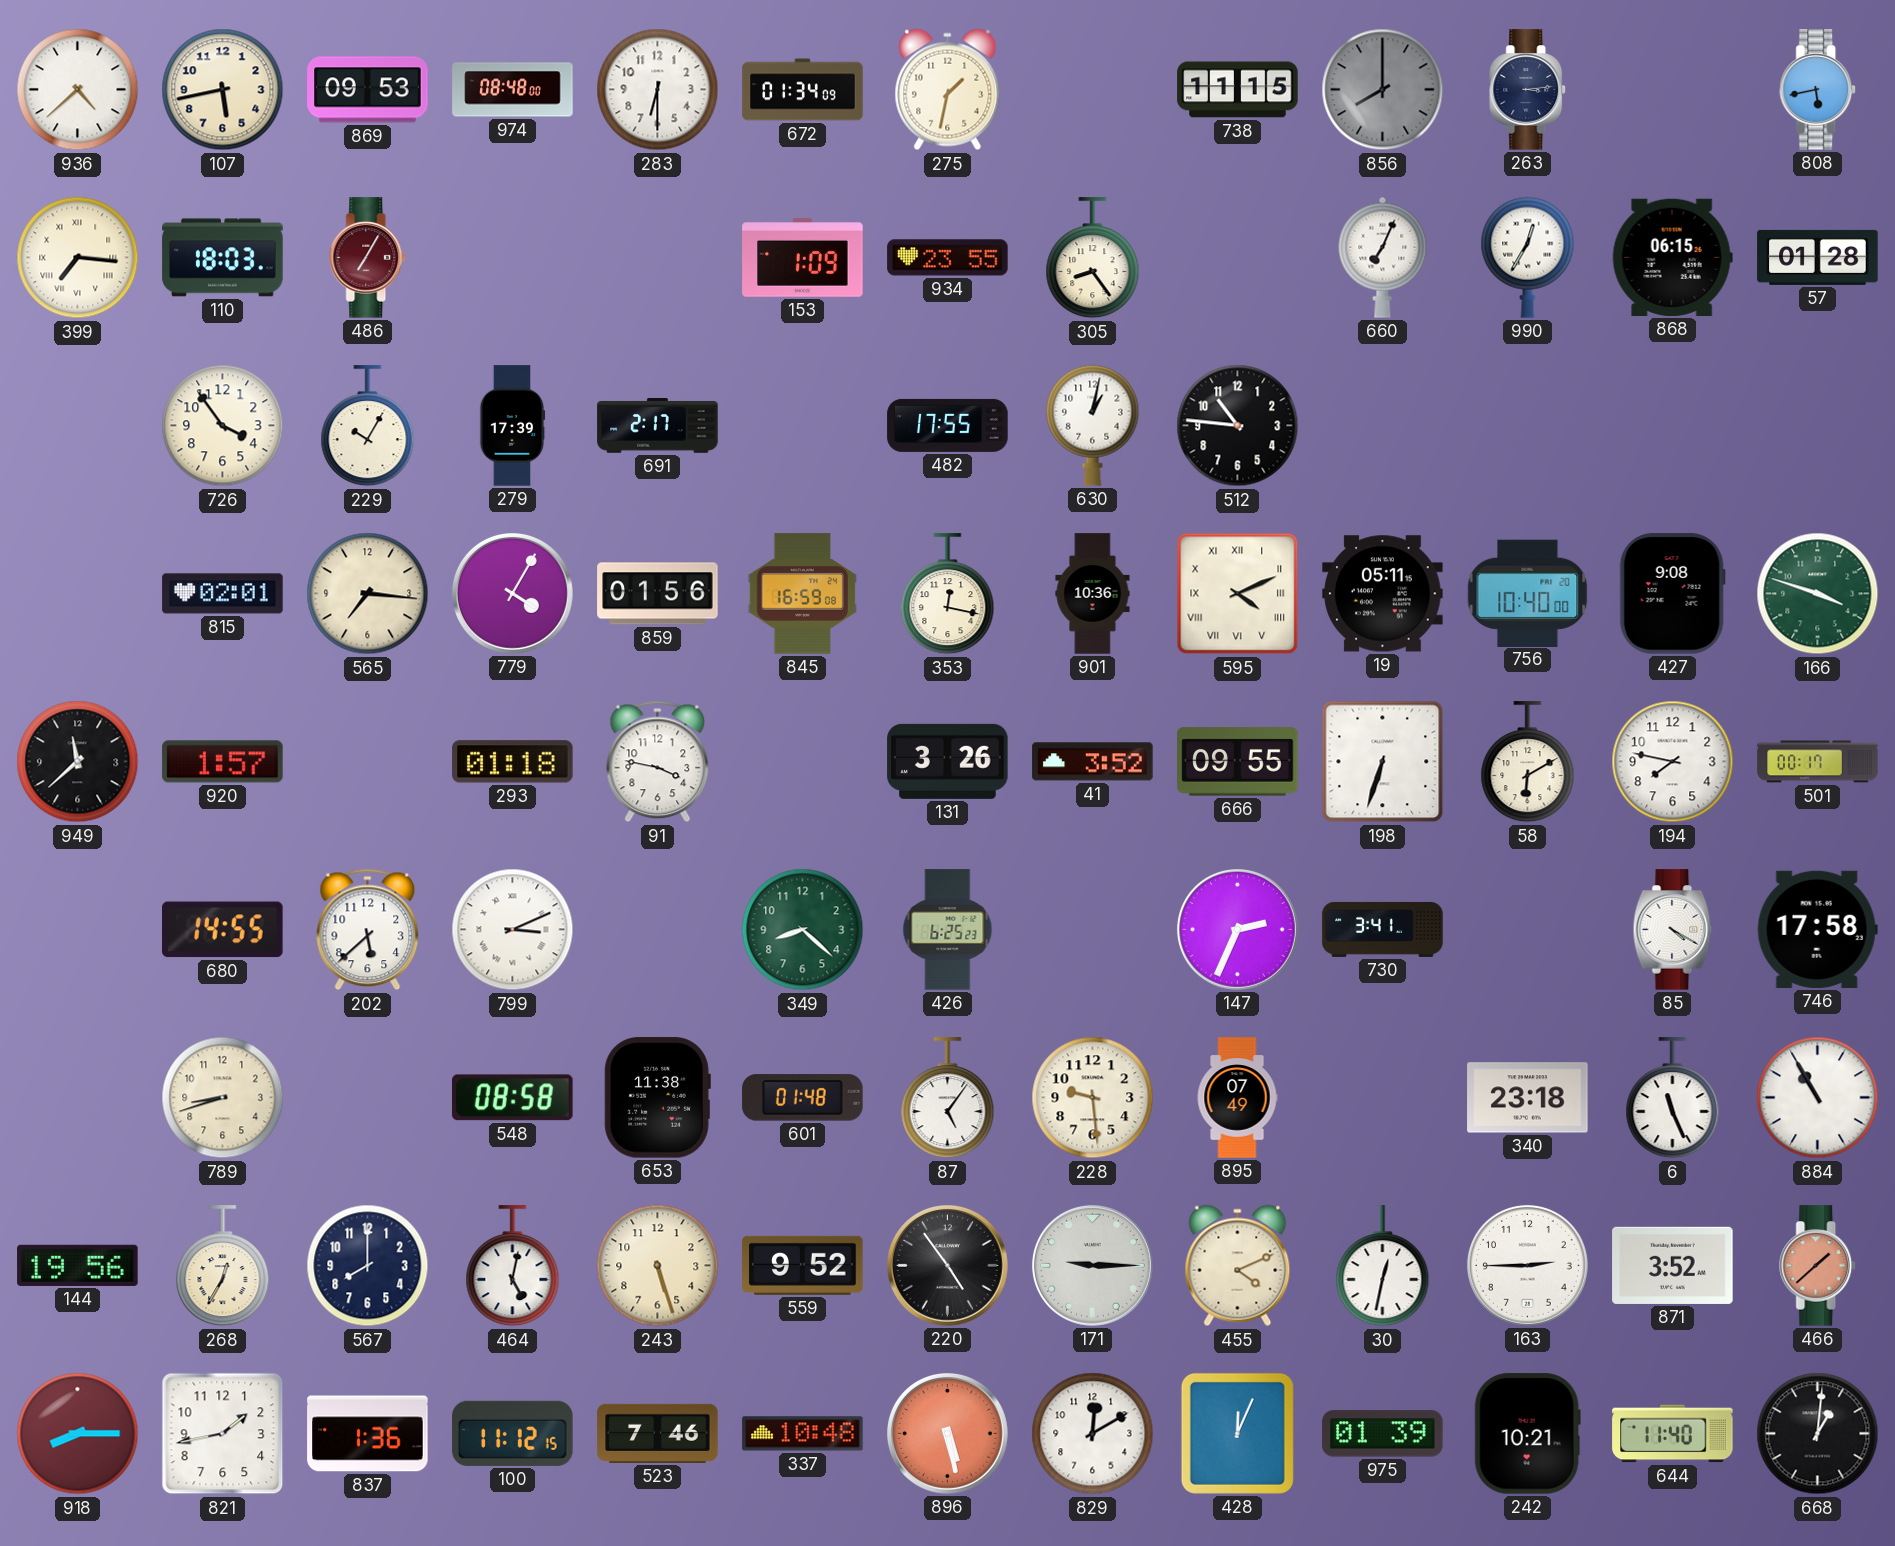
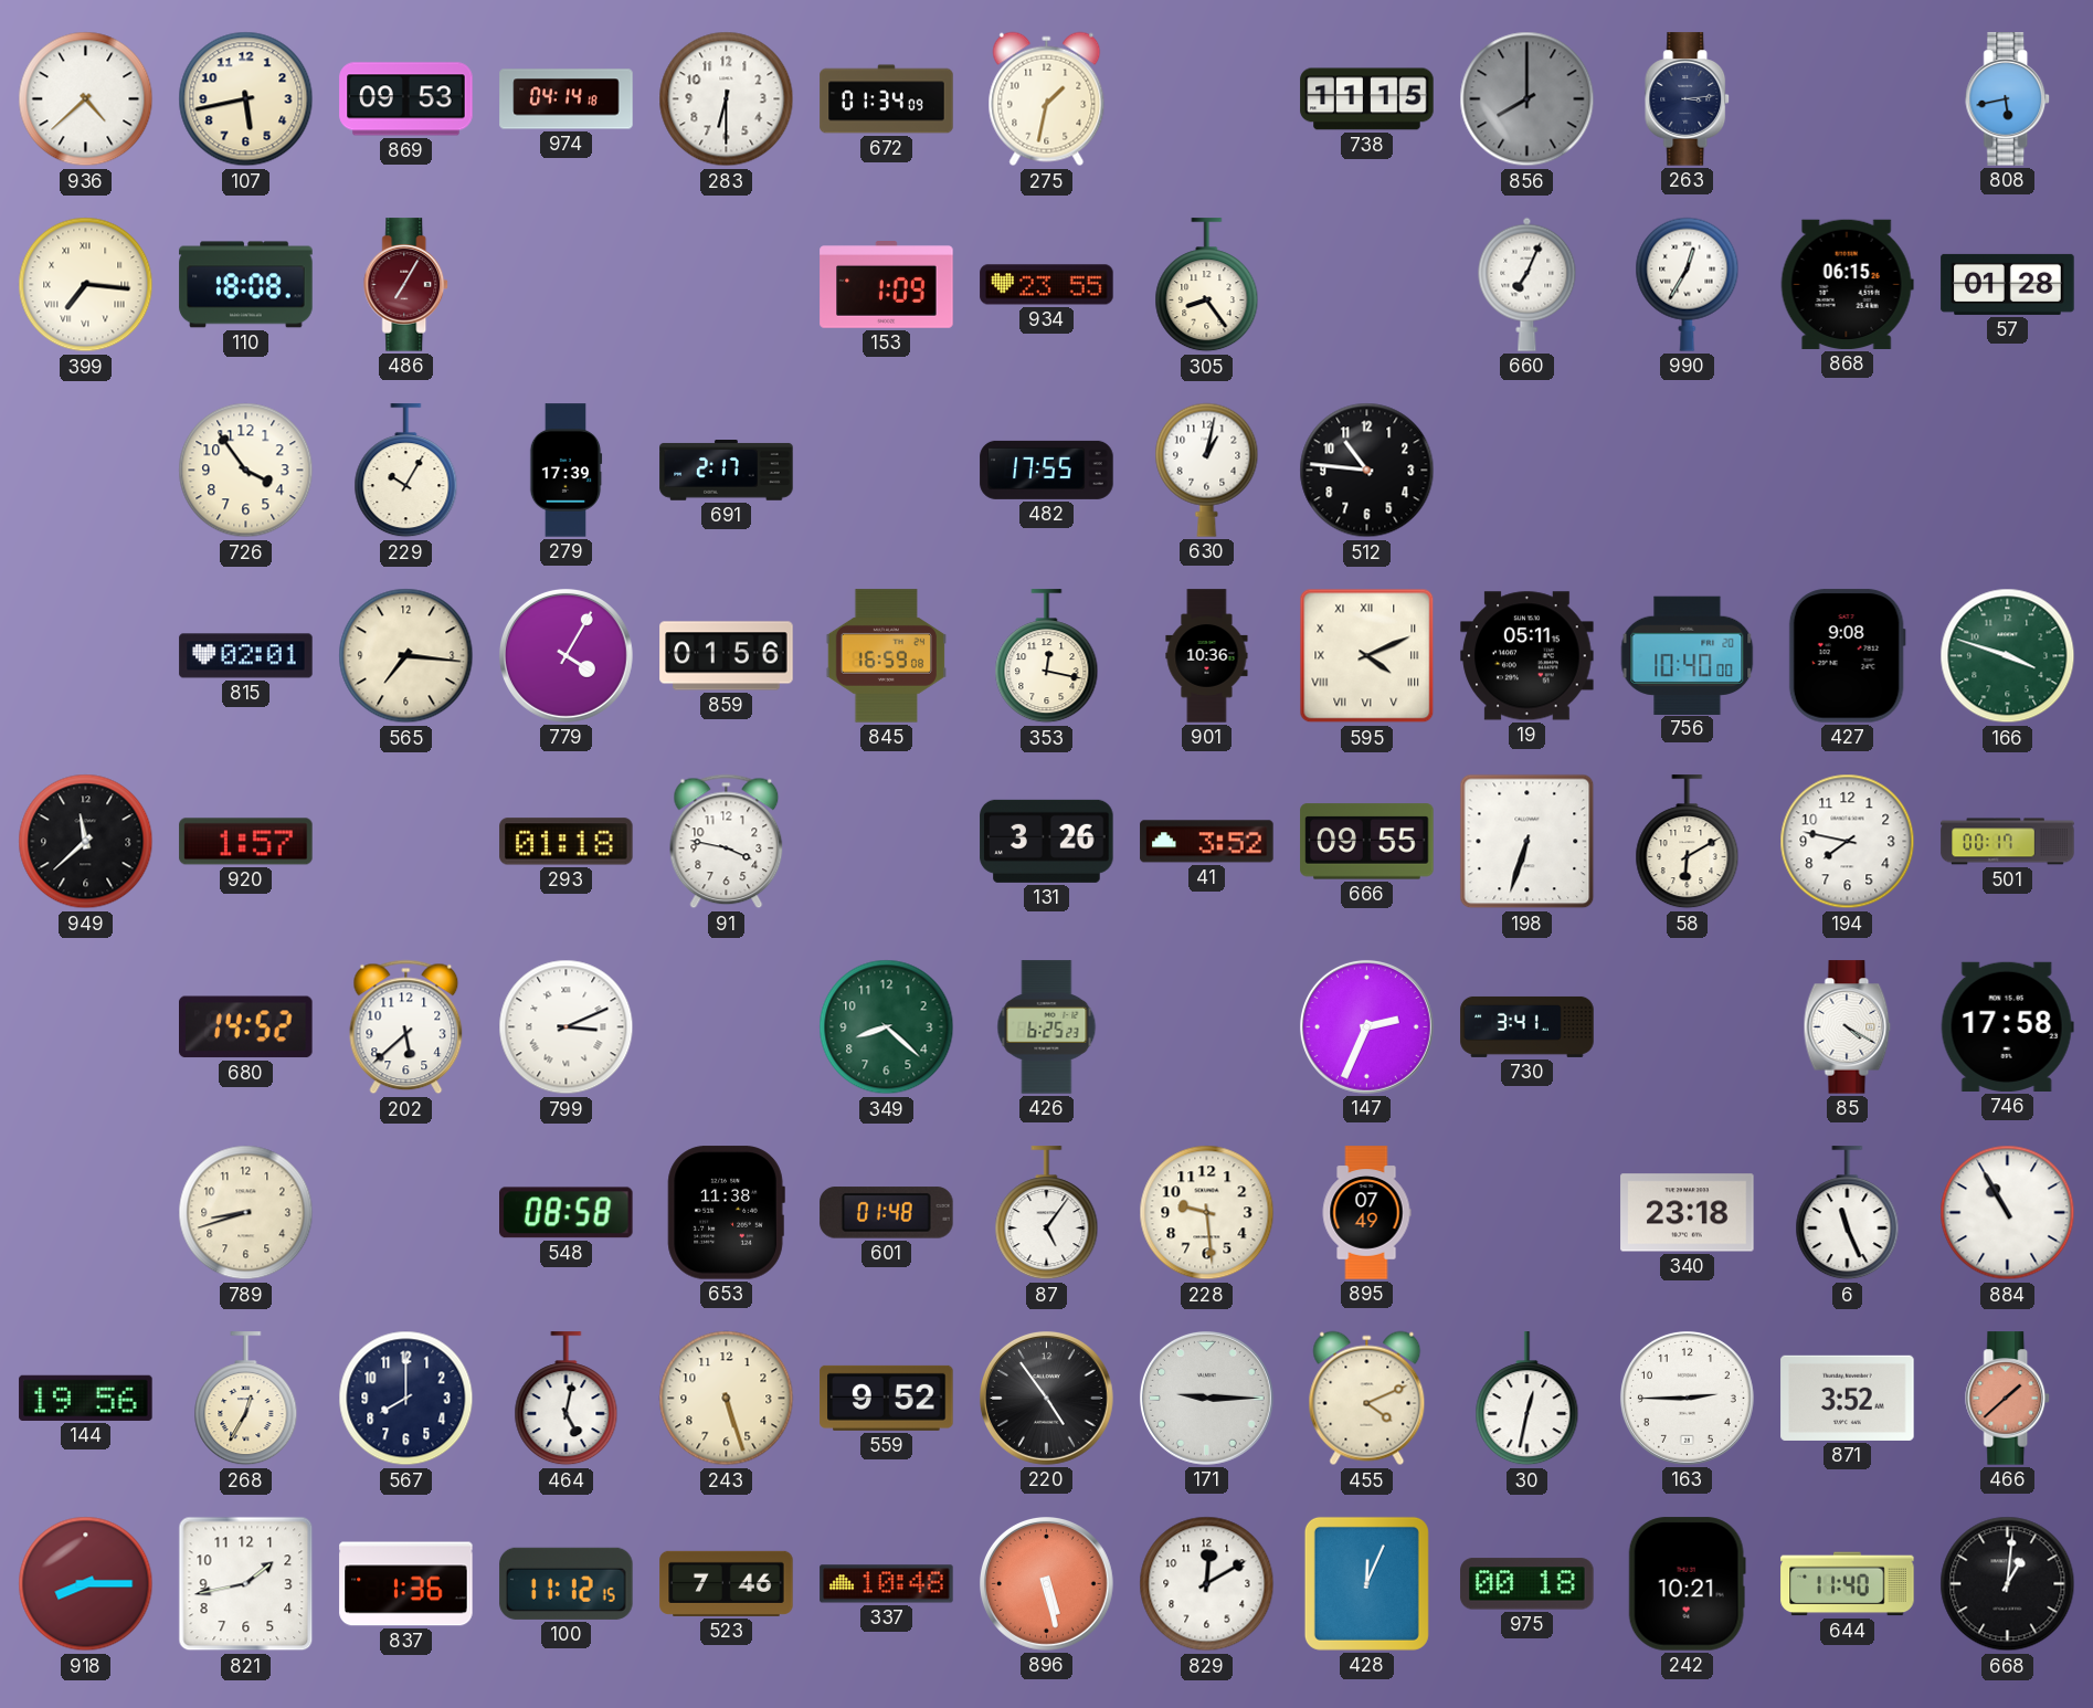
974: 08:48 -> 04:14 (567, 99)
110: 18:03 -> 18:08 (246, 285)
680: 14:55 -> 14:52 (246, 1027)
975: 01:39 -> 00:18 (1528, 1584)
